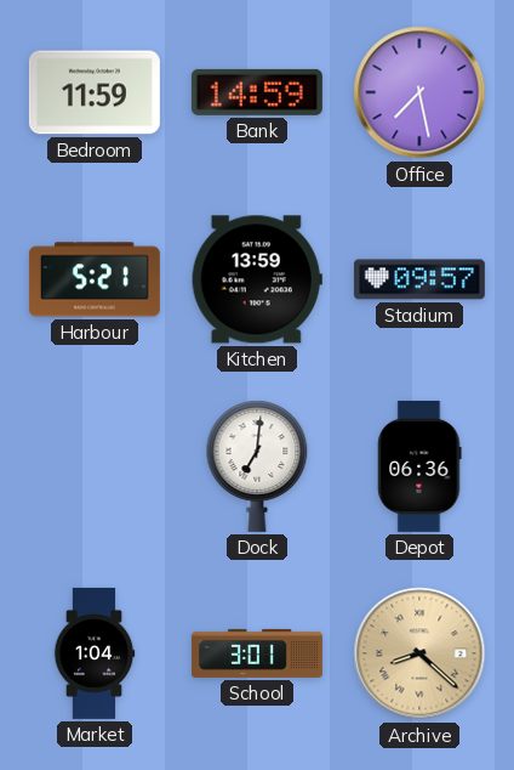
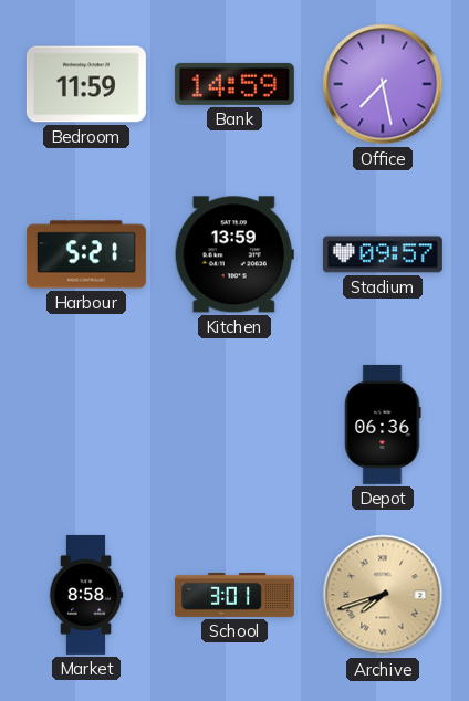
Dock: 7:01 -> none (257, 466)
Market: 1:04 -> 8:58 (86, 595)
Archive: 8:22 -> 7:42 (383, 595)
